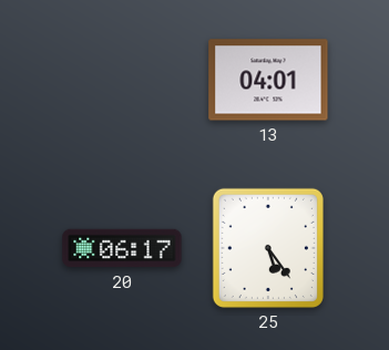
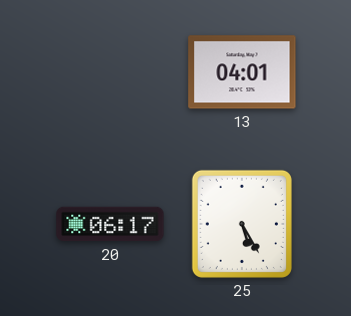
25: 5:24 -> 5:25 (242, 224)
